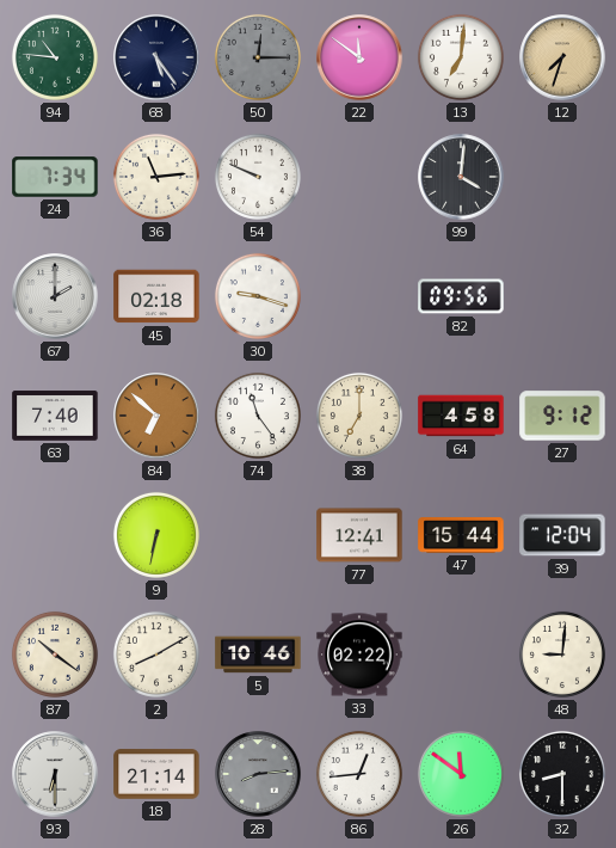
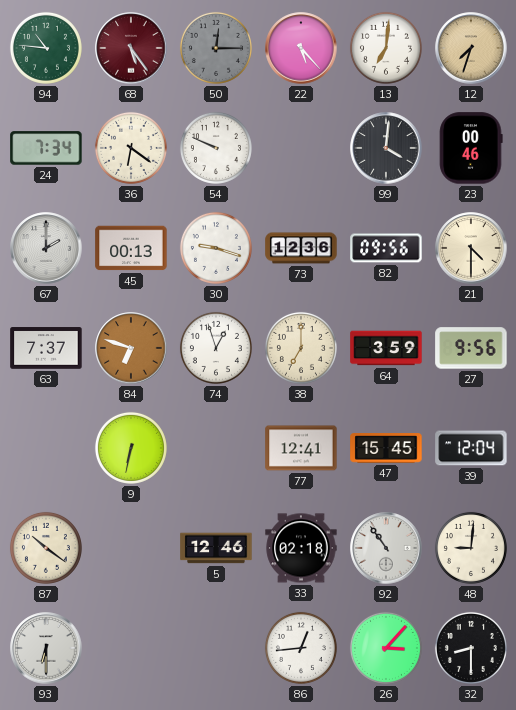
68 dial: navy -> burgundy (131, 48)
22: 11:51 -> 5:23 (301, 48)
36: 11:14 -> 6:21 (131, 148)
23: none -> 00:46 (471, 148)
45: 02:18 -> 00:13 (131, 248)
73: none -> 12:36 (301, 248)
21: none -> 4:30 (471, 248)
63: 7:40 -> 7:37 (46, 348)
84: 6:52 -> 6:48 (131, 348)
74: 11:24 -> 12:57 (216, 348)
64: 4:58 -> 3:59 (386, 348)
27: 9:12 -> 9:56 (471, 348)
47: 15:44 -> 15:45 (386, 448)
2: 8:10 -> none (156, 655)
5: 10:46 -> 12:46 (216, 548)
33: 02:22 -> 02:18 (301, 548)
92: none -> 10:54 (386, 548)
18: 21:14 -> none (156, 774)
28: 8:14 -> none (258, 774)
26: 11:51 -> 3:07 (386, 648)
